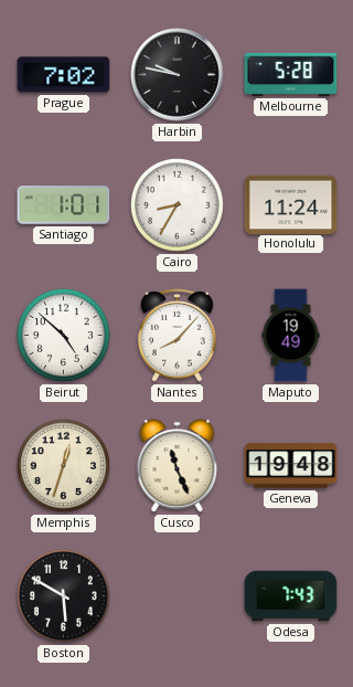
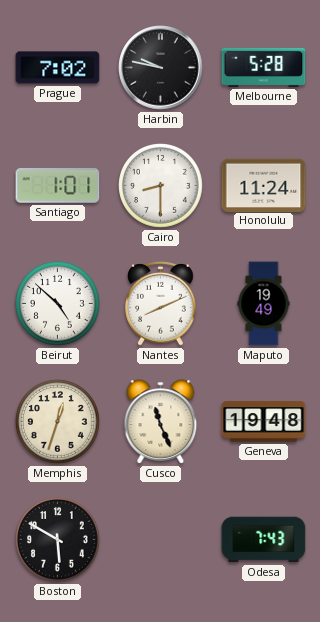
Cairo: 8:35 -> 8:30 (161, 186)
Nantes: 8:07 -> 8:11 (161, 304)
